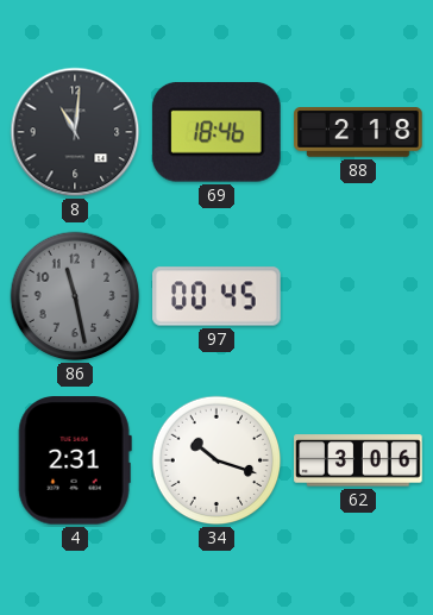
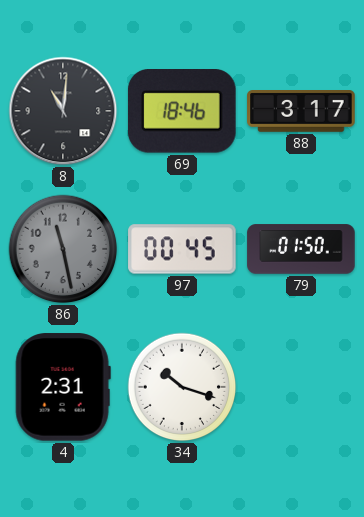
88: 2:18 -> 3:17 (301, 112)
79: none -> 01:50 (301, 249)
62: 3:06 -> none (358, 460)
